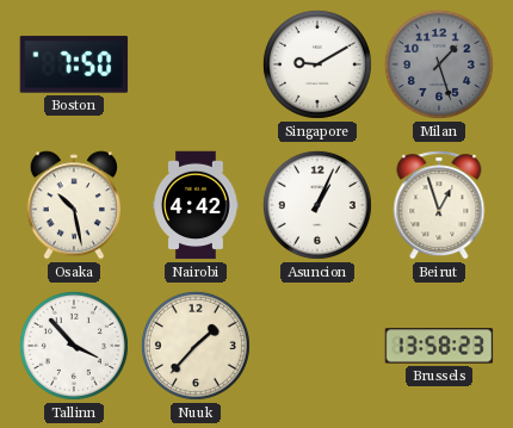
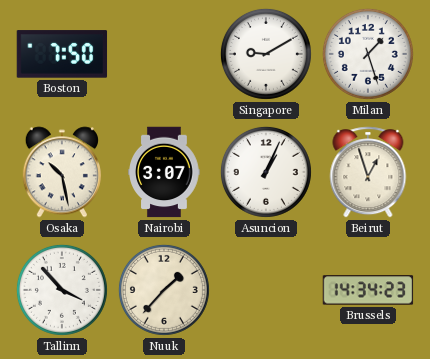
Milan dial: grey -> white (368, 54)
Nairobi: 4:42 -> 3:07 (164, 172)
Brussels: 13:58 -> 14:34 (368, 290)
